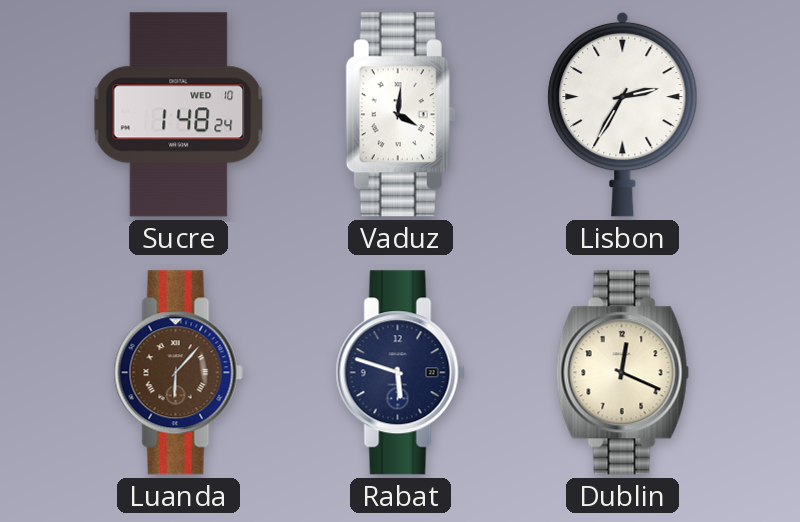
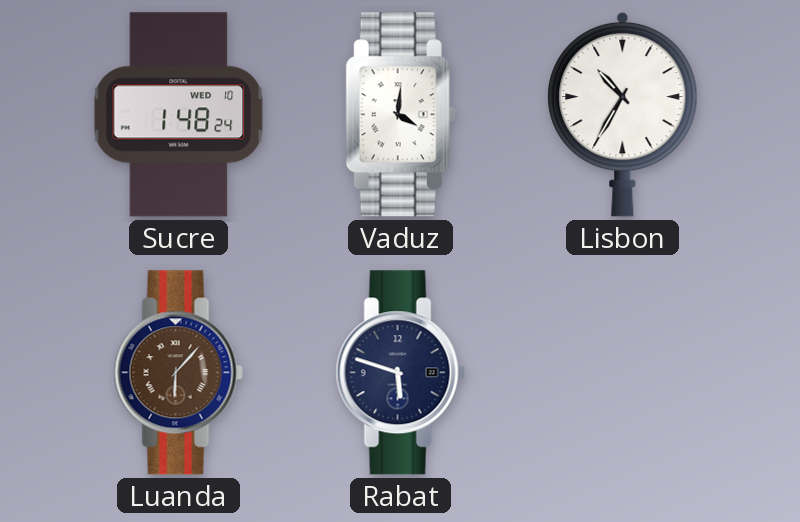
Lisbon: 2:35 -> 10:35 (623, 114)
Dublin: 12:19 -> none (622, 373)
